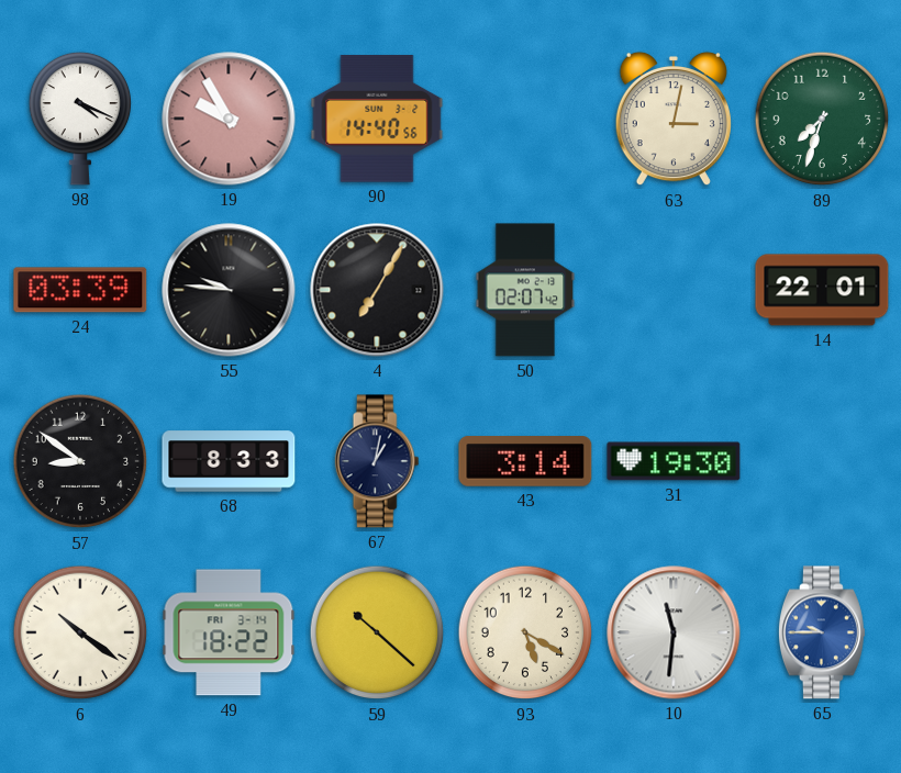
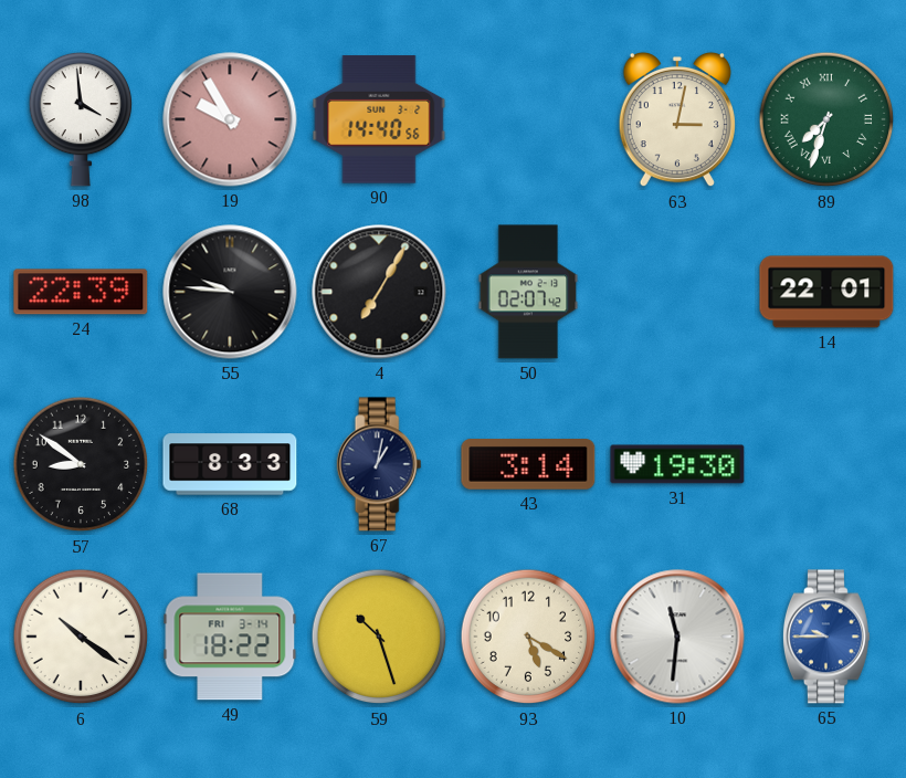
98: 4:19 -> 3:59 (81, 119)
89 numerals: Arabic -> Roman (826, 119)
24: 03:39 -> 22:39 (81, 292)
59: 10:22 -> 10:27 (379, 637)
